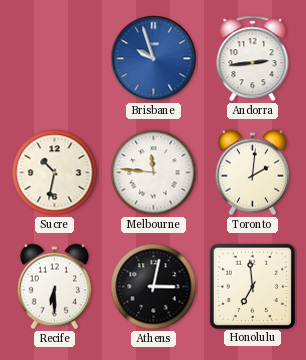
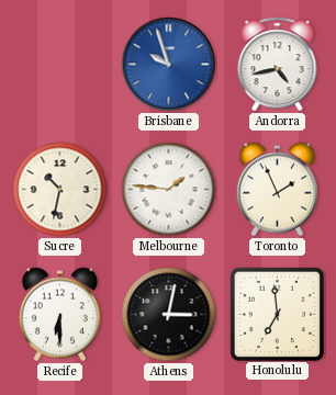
Andorra: 2:44 -> 4:43 (278, 65)
Melbourne: 11:46 -> 1:46 (169, 190)
Toronto: 2:01 -> 1:56 (277, 190)
